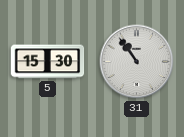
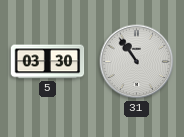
5: 15:30 -> 03:30 (48, 62)
